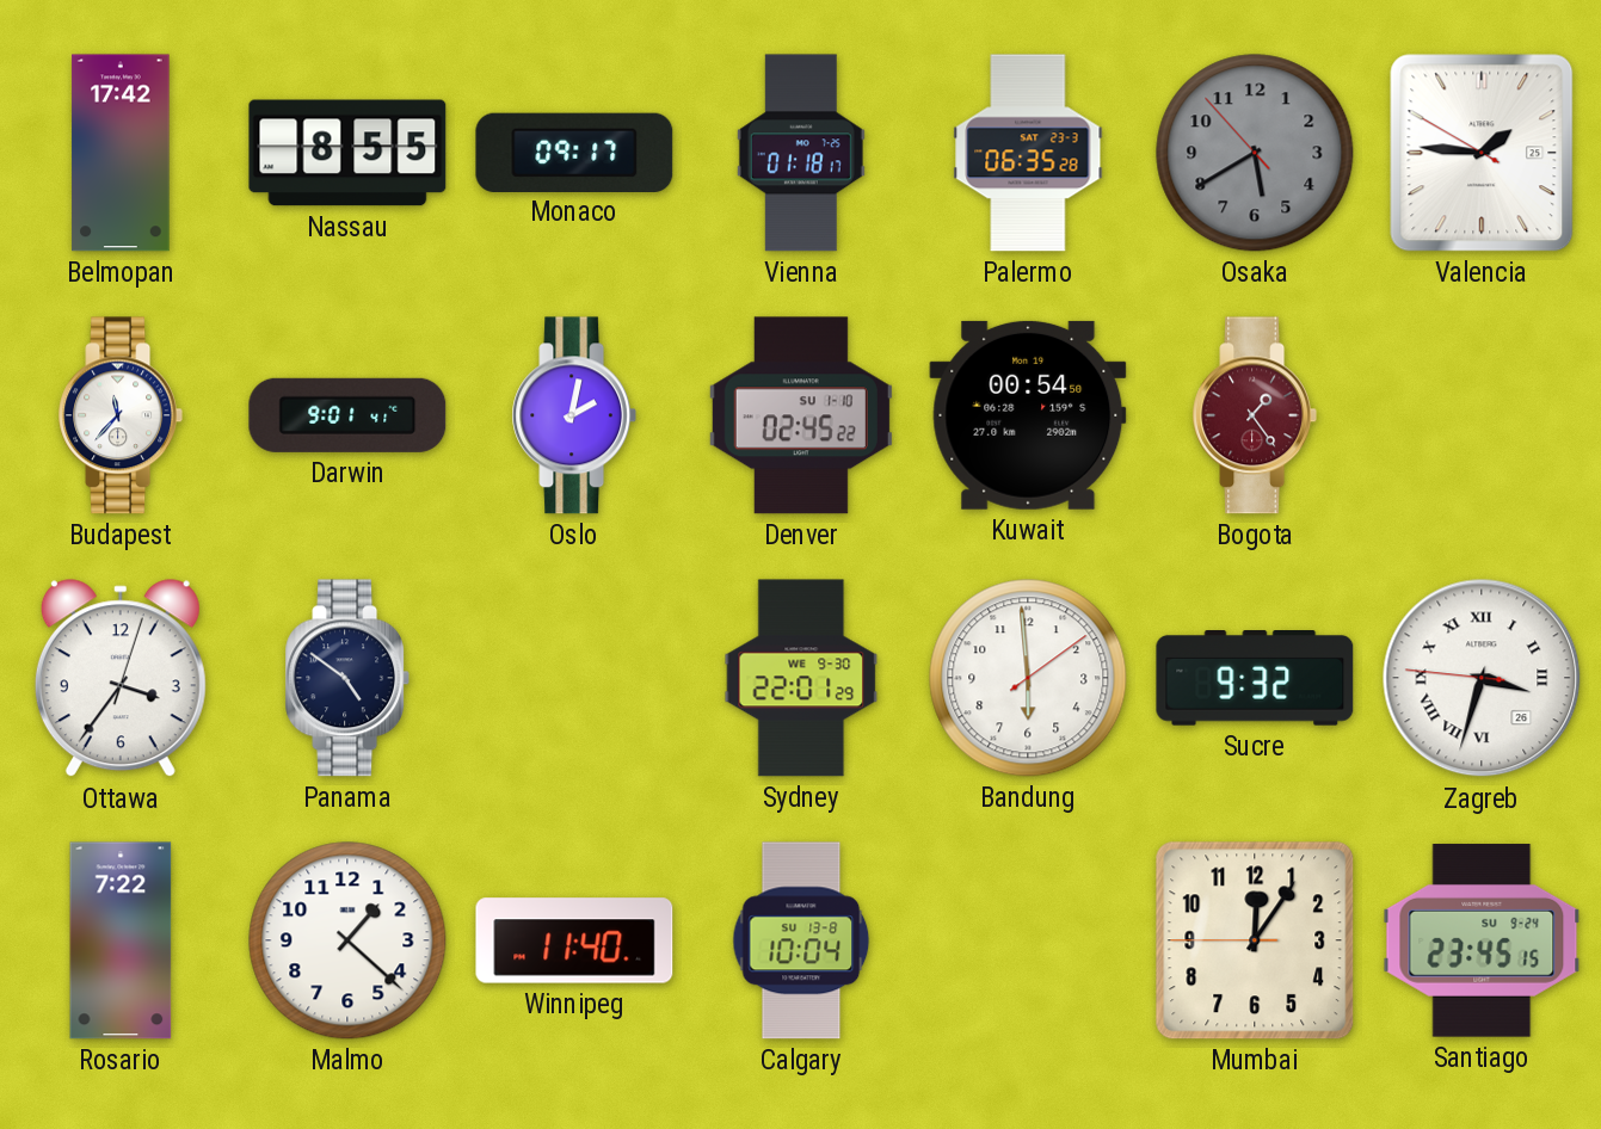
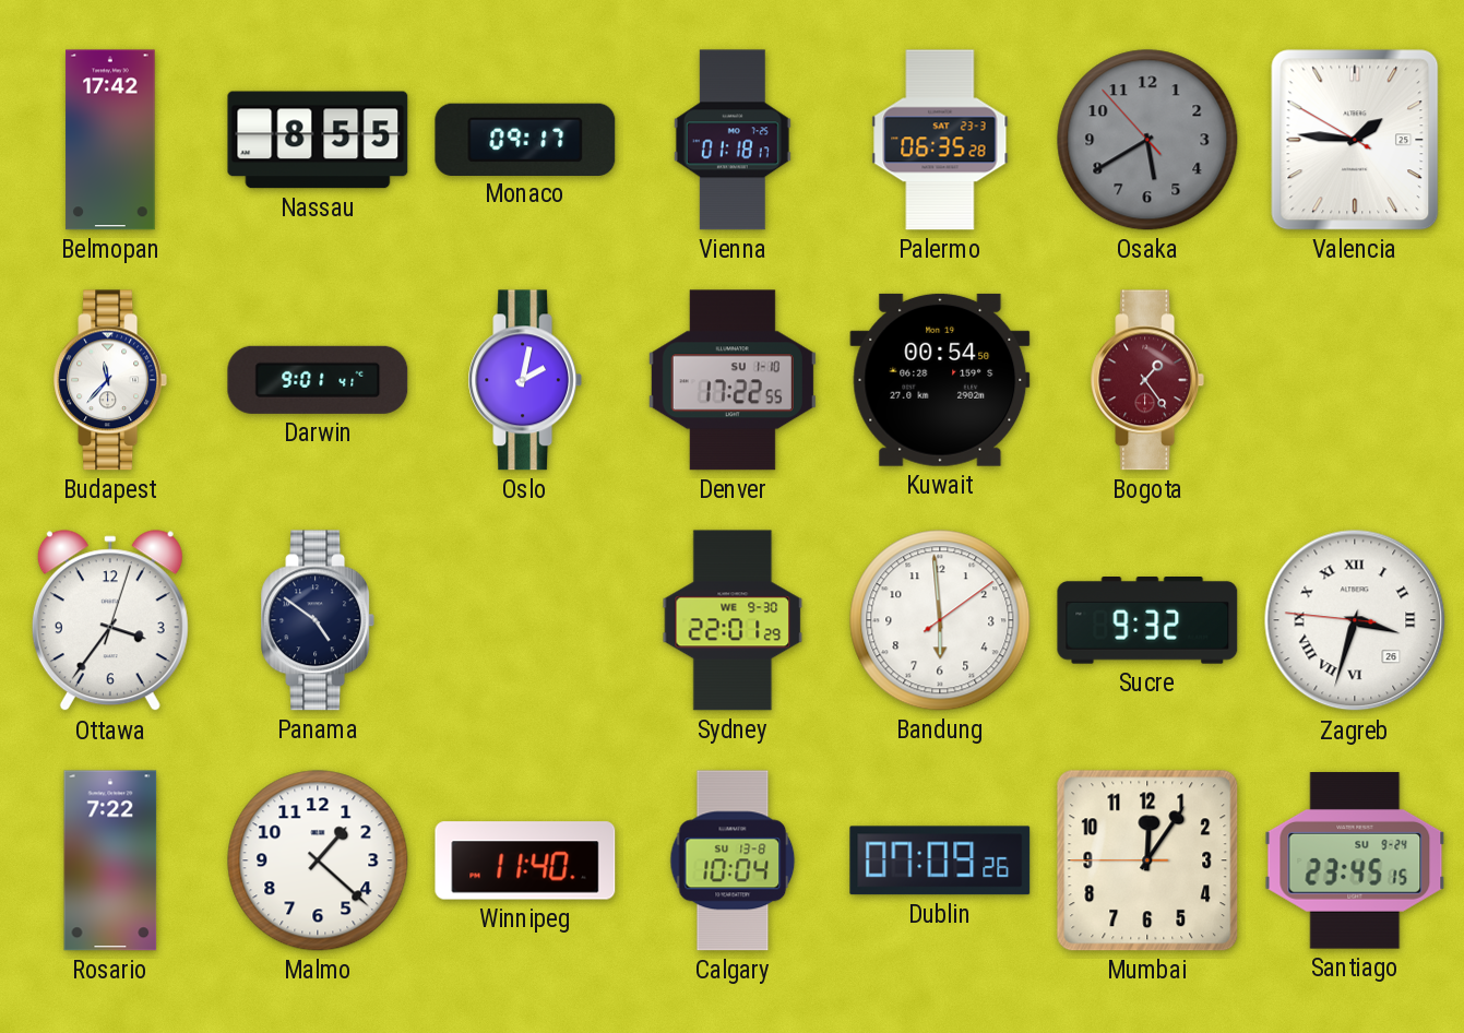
Denver: 02:45 -> 17:22 (733, 380)
Dublin: none -> 07:09 (940, 860)
